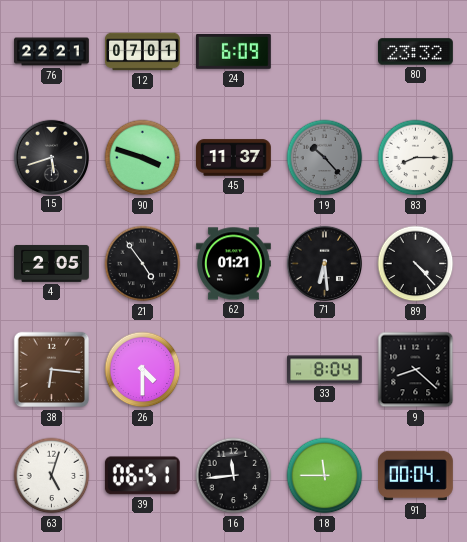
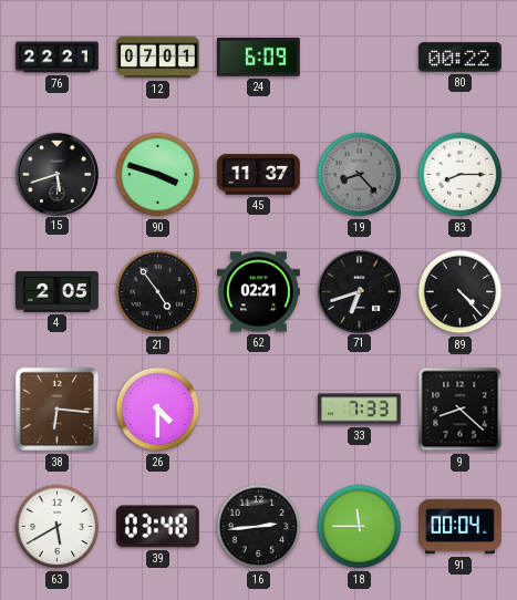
80: 23:32 -> 00:22 (461, 58)
19: 10:23 -> 8:23 (360, 175)
62: 01:21 -> 02:21 (259, 292)
71: 6:29 -> 6:42 (359, 291)
33: 8:04 -> 7:33 (360, 410)
63: 5:03 -> 5:40 (58, 527)
39: 06:51 -> 03:48 (157, 527)
16: 11:44 -> 2:44 (259, 527)
